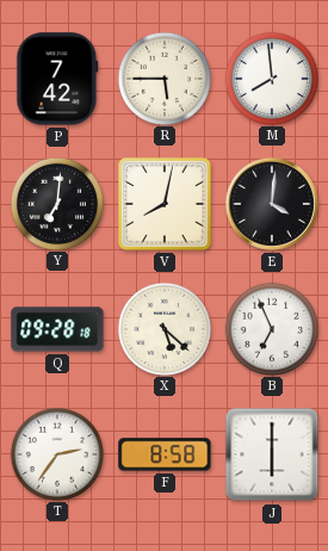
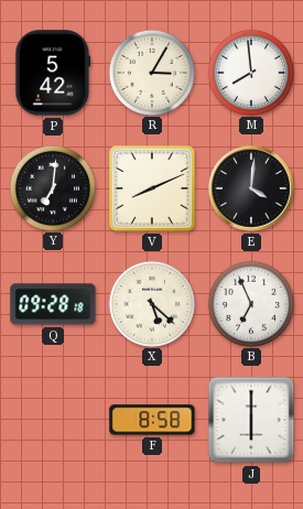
P: 7:42 -> 5:42 (53, 73)
R: 5:45 -> 3:05 (151, 72)
V: 8:02 -> 8:11 (152, 188)
T: 2:36 -> none (56, 453)
